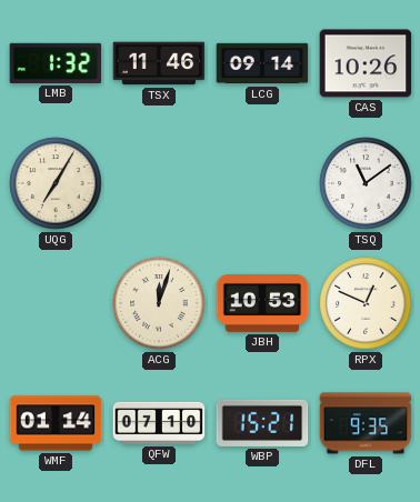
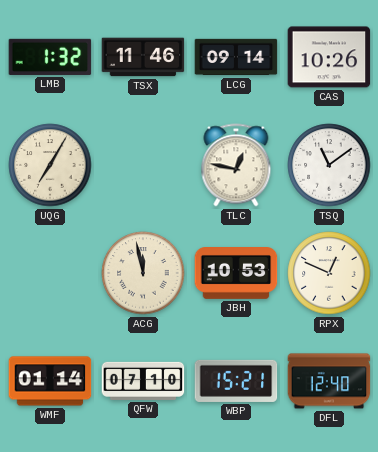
TLC: none -> 12:47 (236, 165)
ACG: 12:03 -> 11:58 (143, 273)
DFL: 9:35 -> 12:40 (329, 381)
